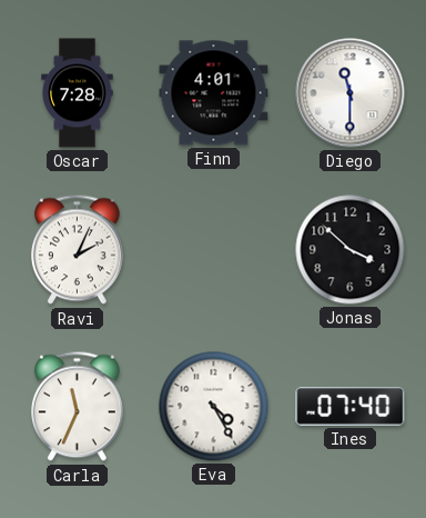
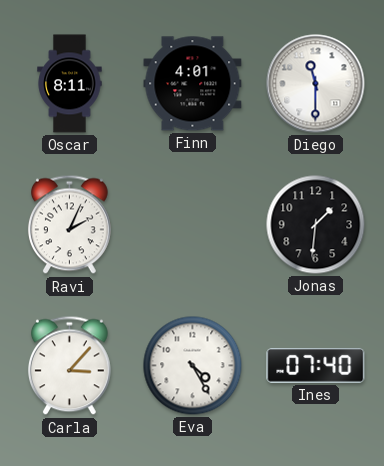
Oscar: 7:28 -> 8:11 (70, 84)
Jonas: 3:52 -> 1:31 (316, 225)
Carla: 11:34 -> 3:07 (69, 366)
